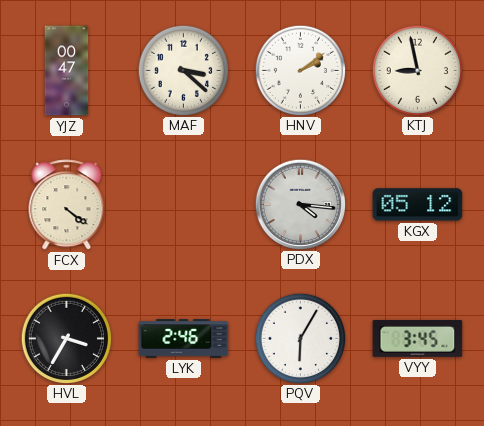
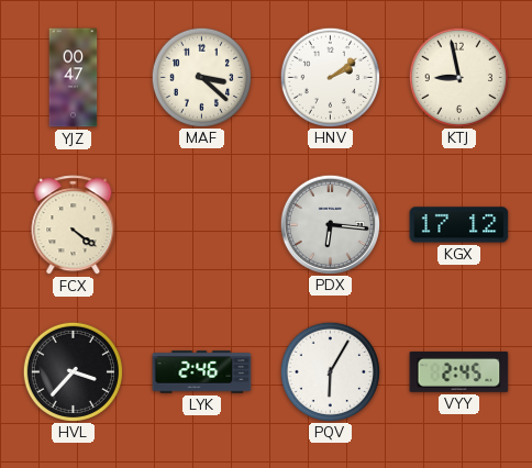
PDX: 4:16 -> 6:16 (330, 224)
KGX: 05:12 -> 17:12 (459, 225)
HVL: 3:35 -> 3:37 (73, 371)
VYY: 3:45 -> 2:45 (459, 371)
